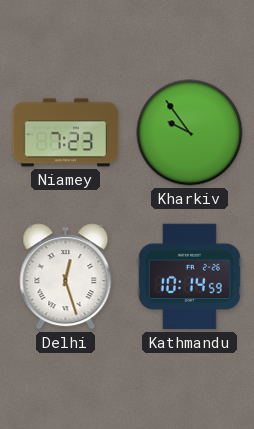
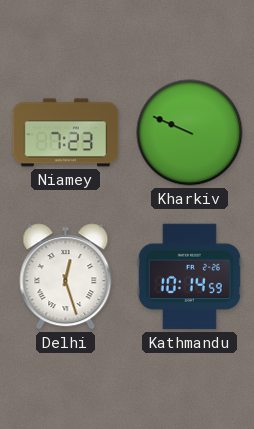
Kharkiv: 9:54 -> 9:49 (190, 133)
